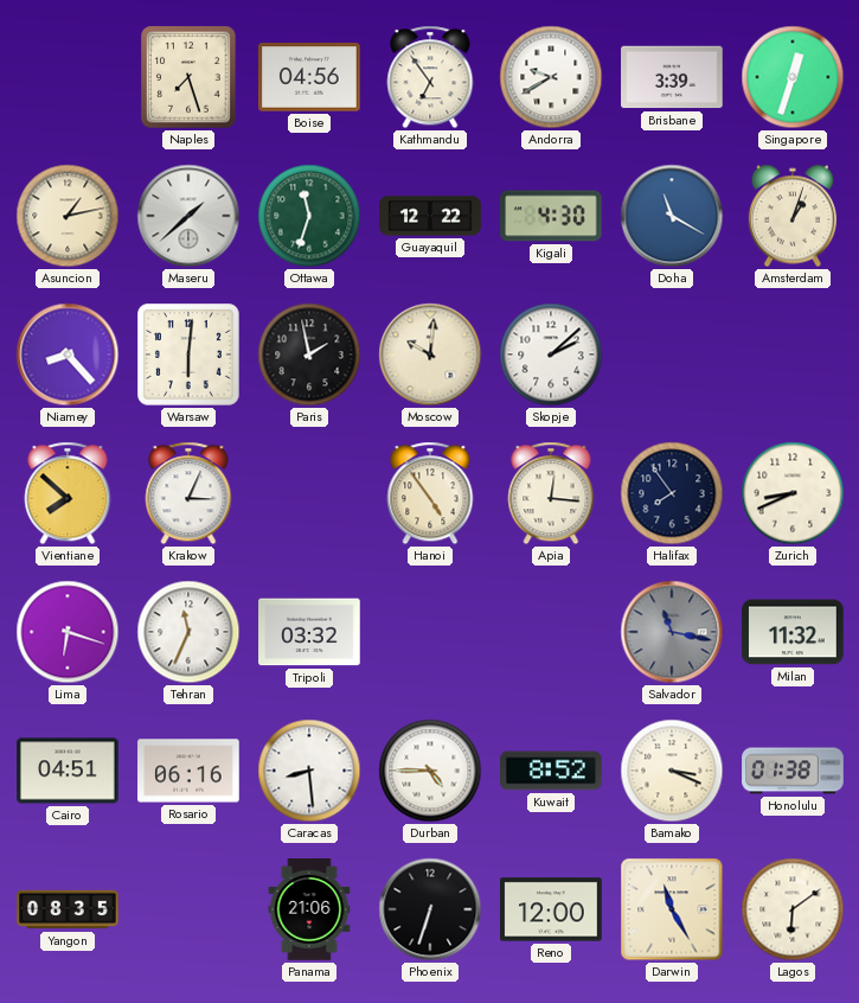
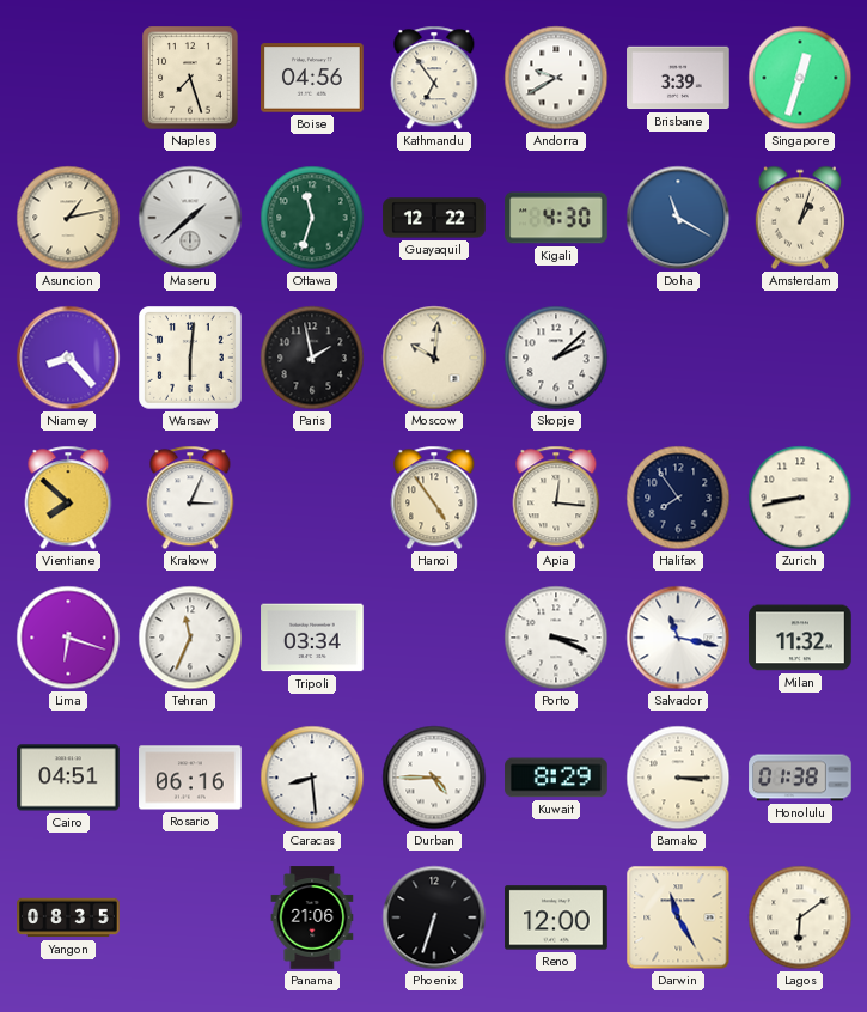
Zurich: 8:41 -> 8:43 (800, 498)
Tripoli: 03:32 -> 03:34 (312, 638)
Porto: none -> 3:19 (556, 638)
Salvador dial: grey -> white (678, 638)
Kuwait: 8:52 -> 8:29 (556, 778)
Bamako: 3:19 -> 3:15 (678, 778)
